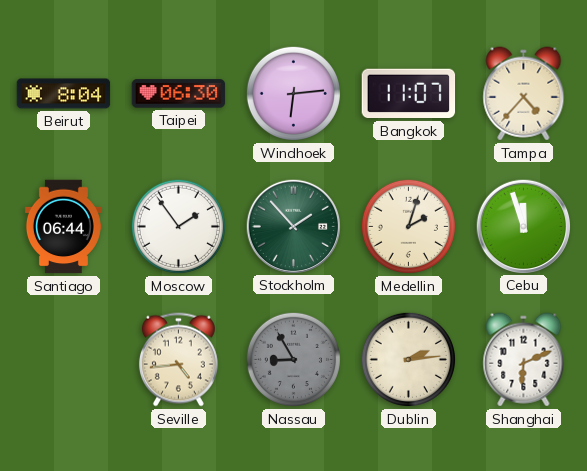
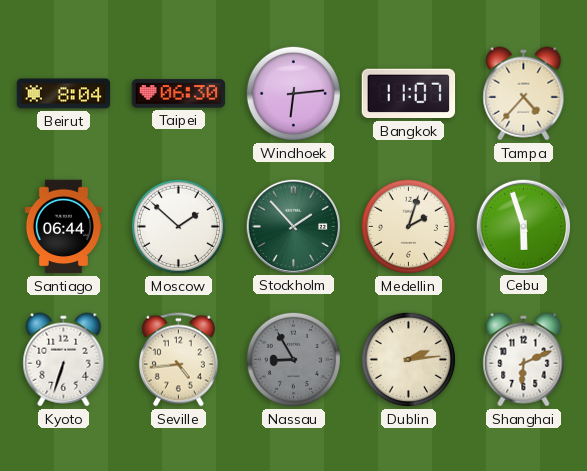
Moscow: 1:54 -> 1:52 (178, 226)
Cebu: 11:57 -> 5:57 (523, 226)
Kyoto: none -> 6:33 (64, 360)
